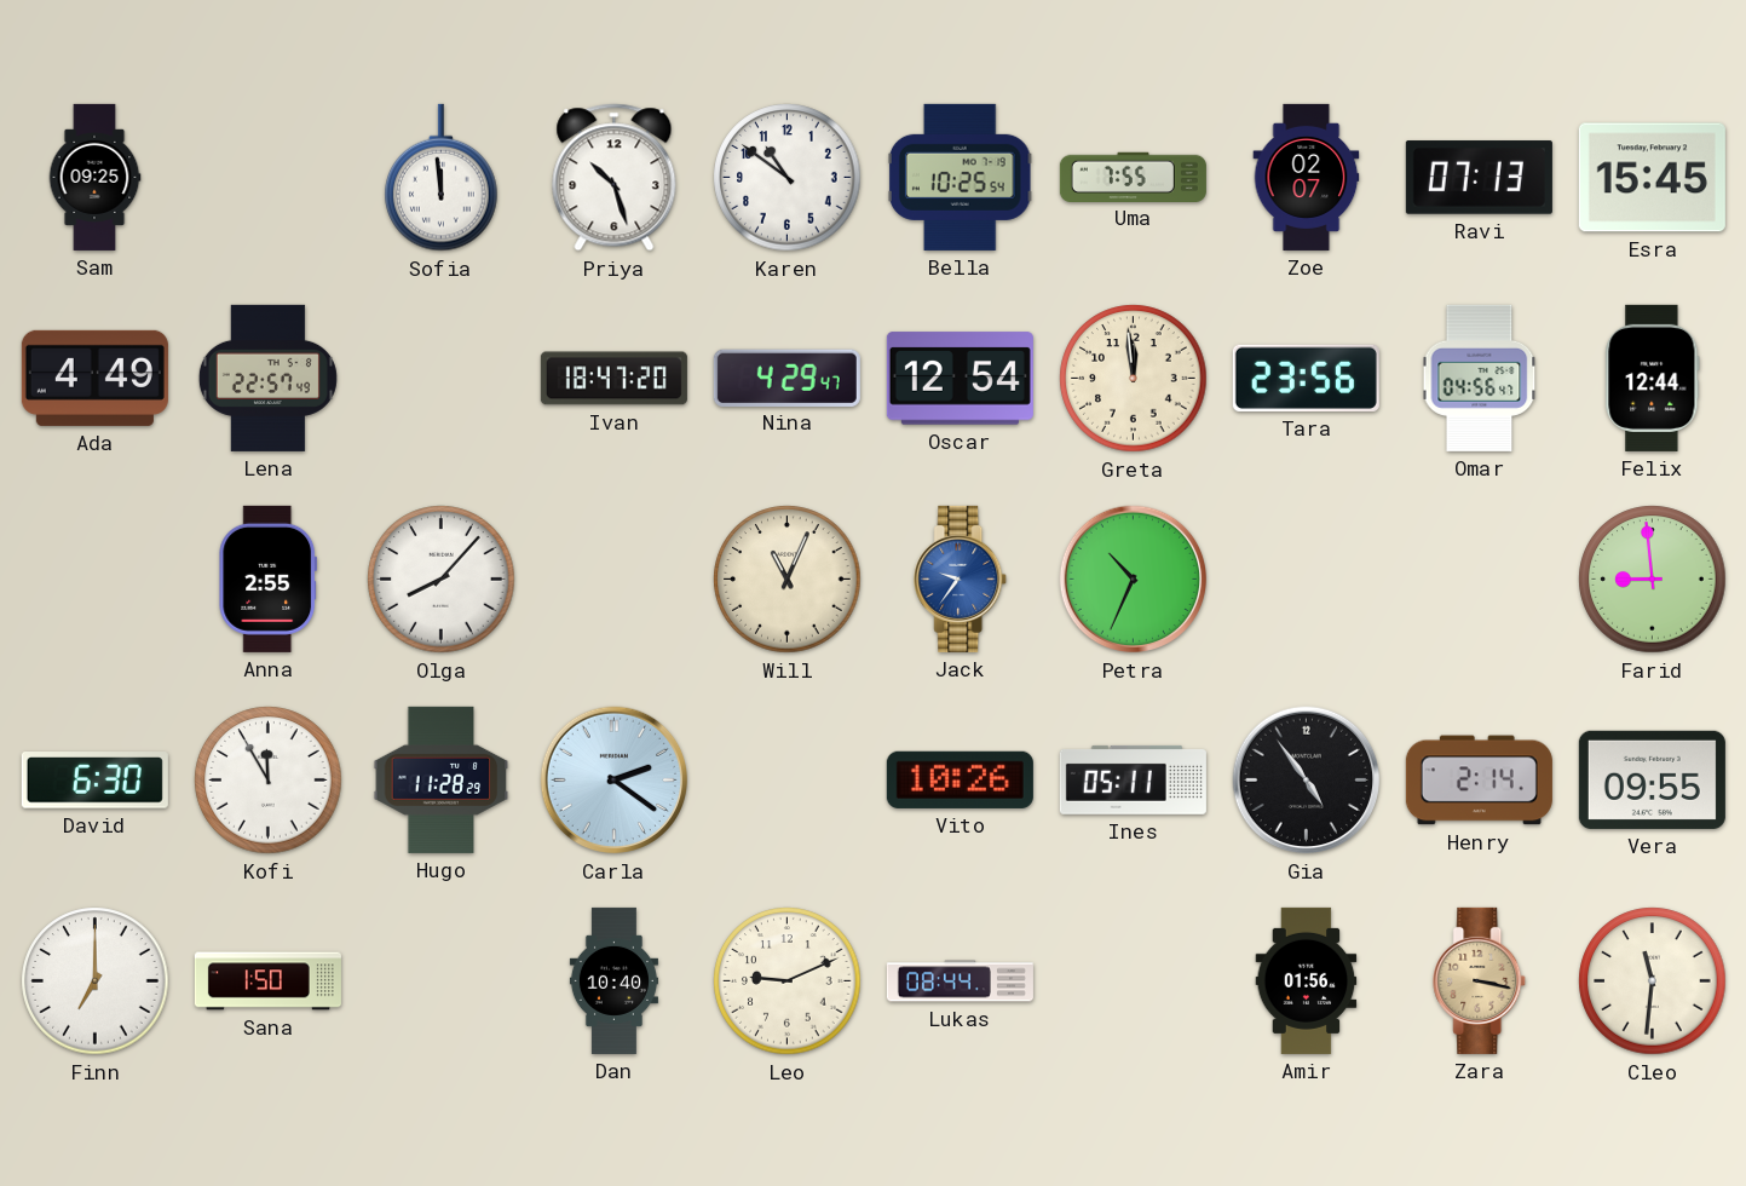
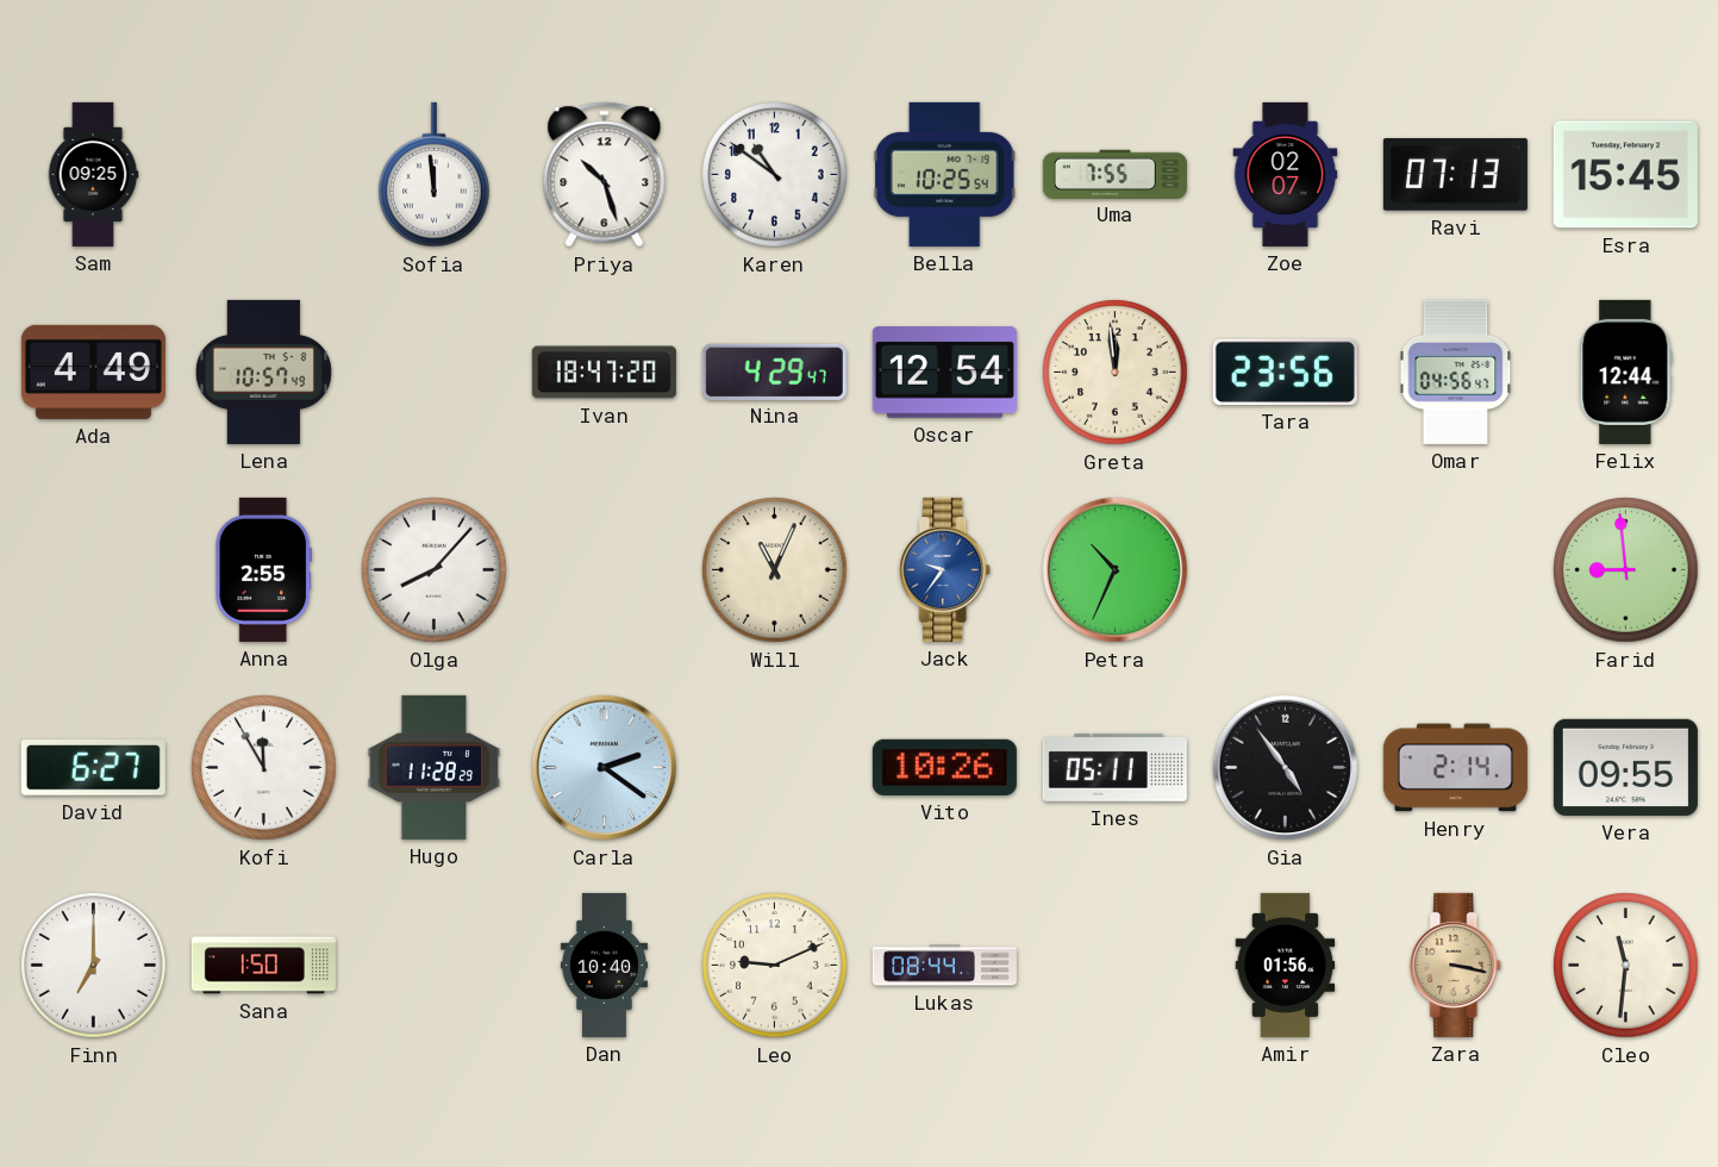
Lena: 22:57 -> 10:57 (263, 372)
David: 6:30 -> 6:27 (93, 768)
